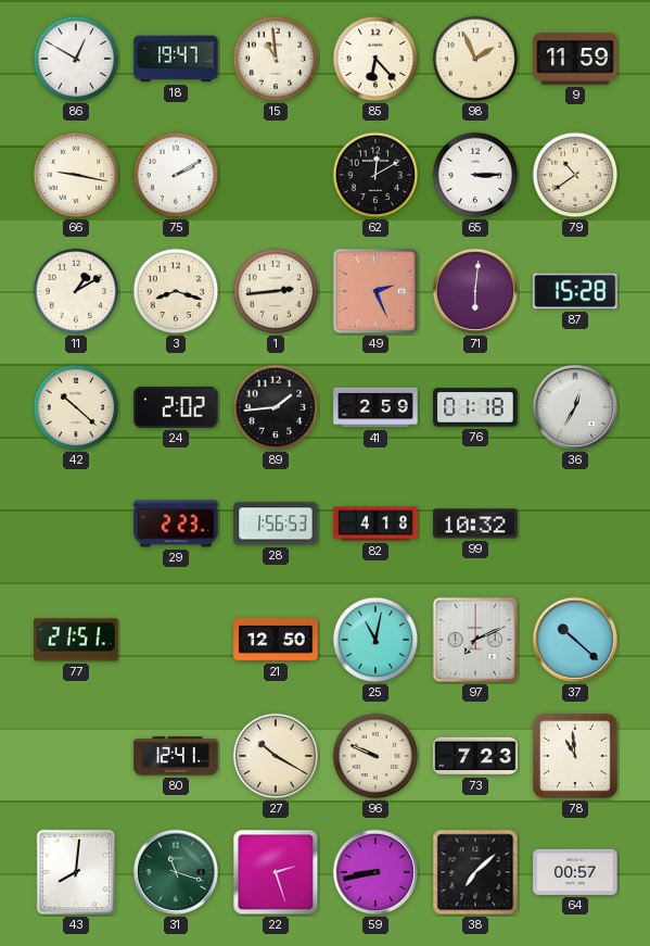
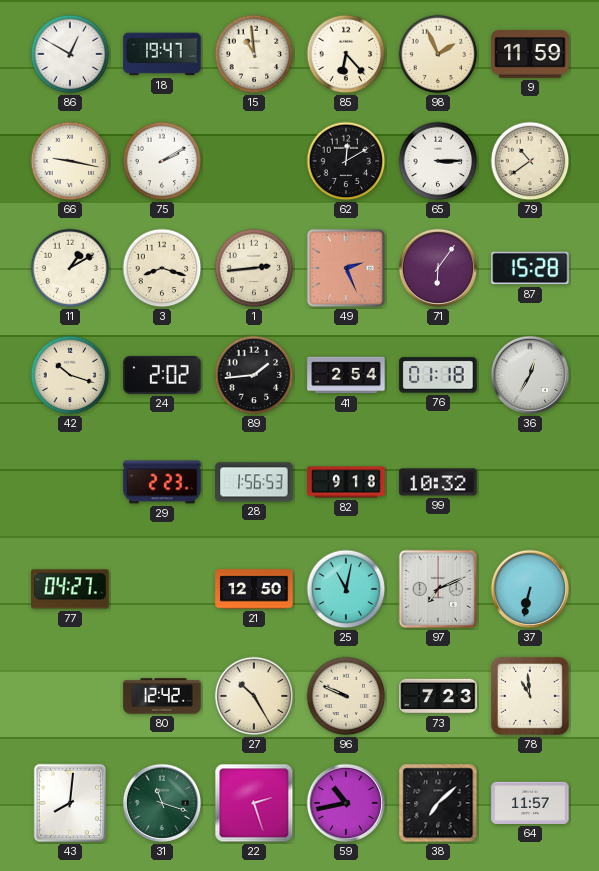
71: 6:01 -> 6:06 (438, 268)
42: 10:22 -> 10:18 (70, 375)
41: 2:59 -> 2:54 (346, 375)
82: 4:18 -> 9:18 (346, 482)
77: 21:51 -> 04:27 (70, 589)
37: 10:22 -> 6:32 (530, 589)
80: 12:41 -> 12:42 (162, 696)
27: 10:20 -> 10:25 (254, 696)
59: 8:43 -> 10:43 (346, 803)
64: 00:57 -> 11:57 (530, 803)
